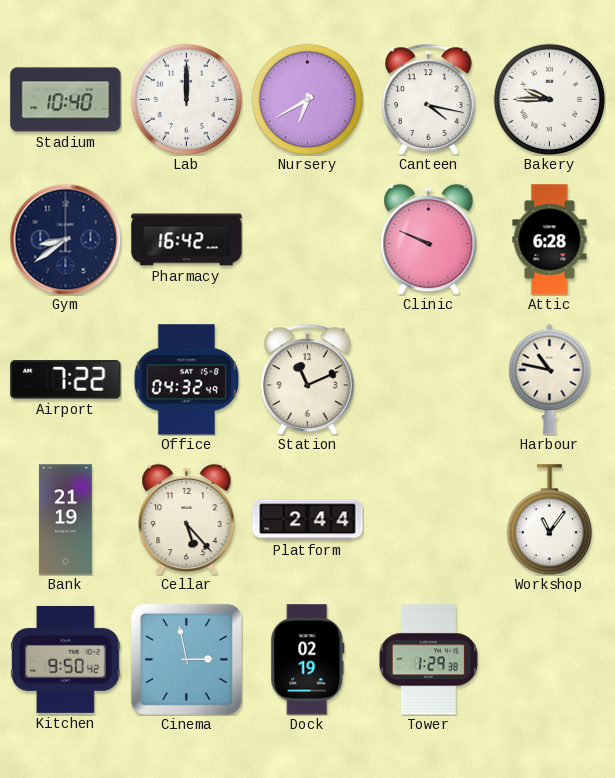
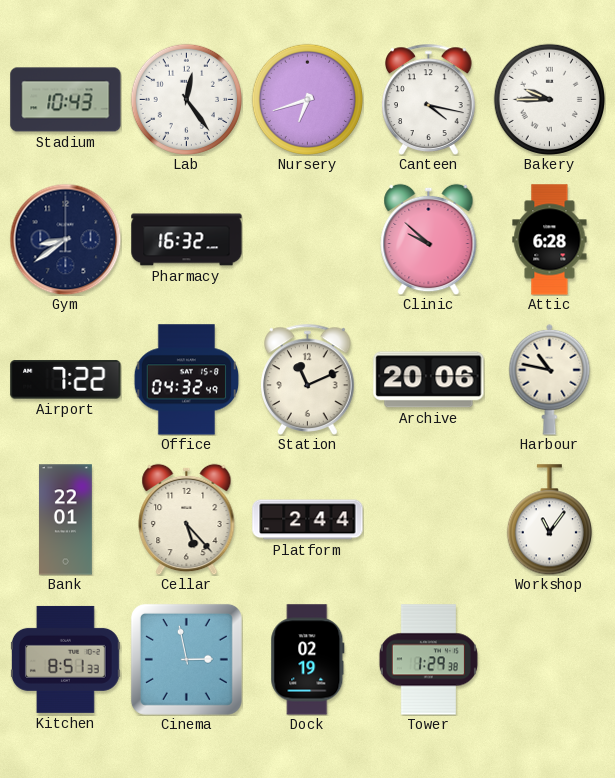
Stadium: 10:40 -> 10:43 (66, 100)
Lab: 12:00 -> 12:24 (186, 99)
Nursery: 6:40 -> 6:42 (307, 99)
Pharmacy: 16:42 -> 16:32 (187, 240)
Clinic: 9:49 -> 9:52 (429, 239)
Archive: none -> 20:06 (429, 380)
Bank: 21:19 -> 22:01 (65, 520)
Kitchen: 9:50 -> 8:51 (66, 659)
